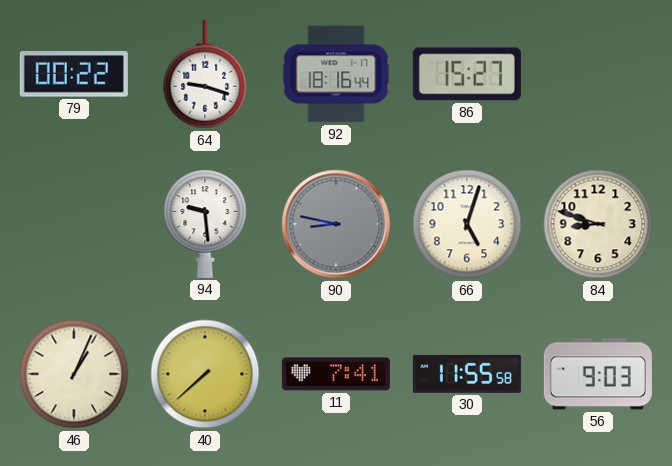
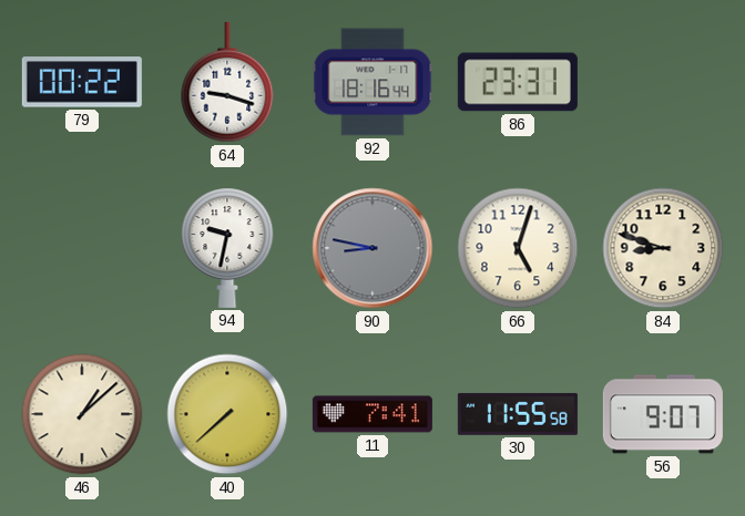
86: 15:27 -> 23:31 (518, 82)
94: 9:29 -> 9:32 (227, 248)
46: 1:04 -> 1:08 (82, 414)
56: 9:03 -> 9:07 (663, 414)
